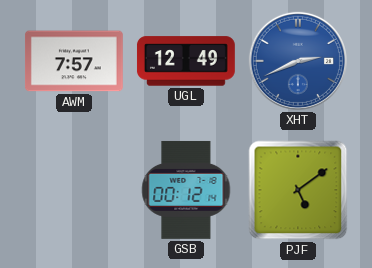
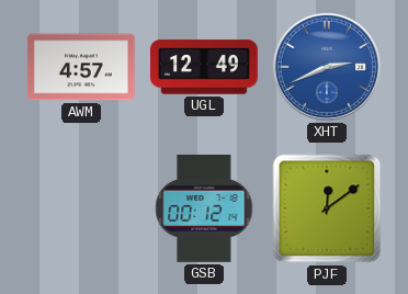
AWM: 7:57 -> 4:57 (81, 67)
PJF: 5:09 -> 12:09 (327, 208)
